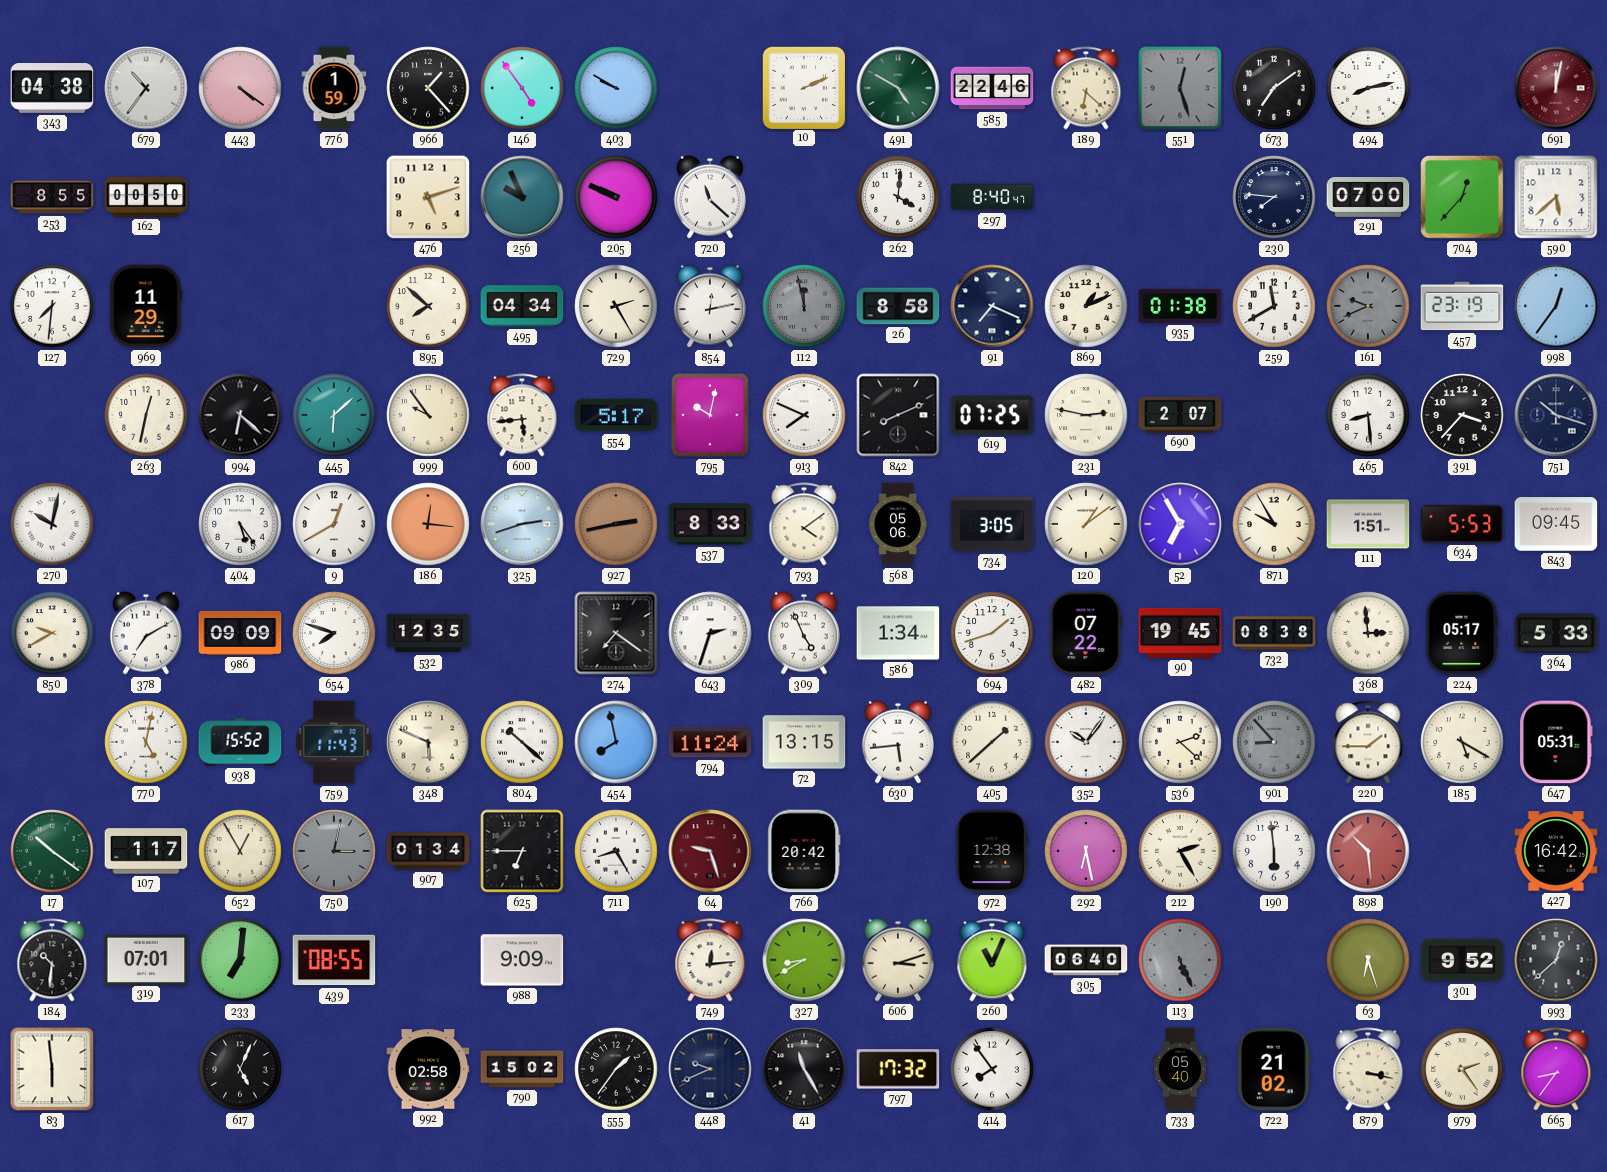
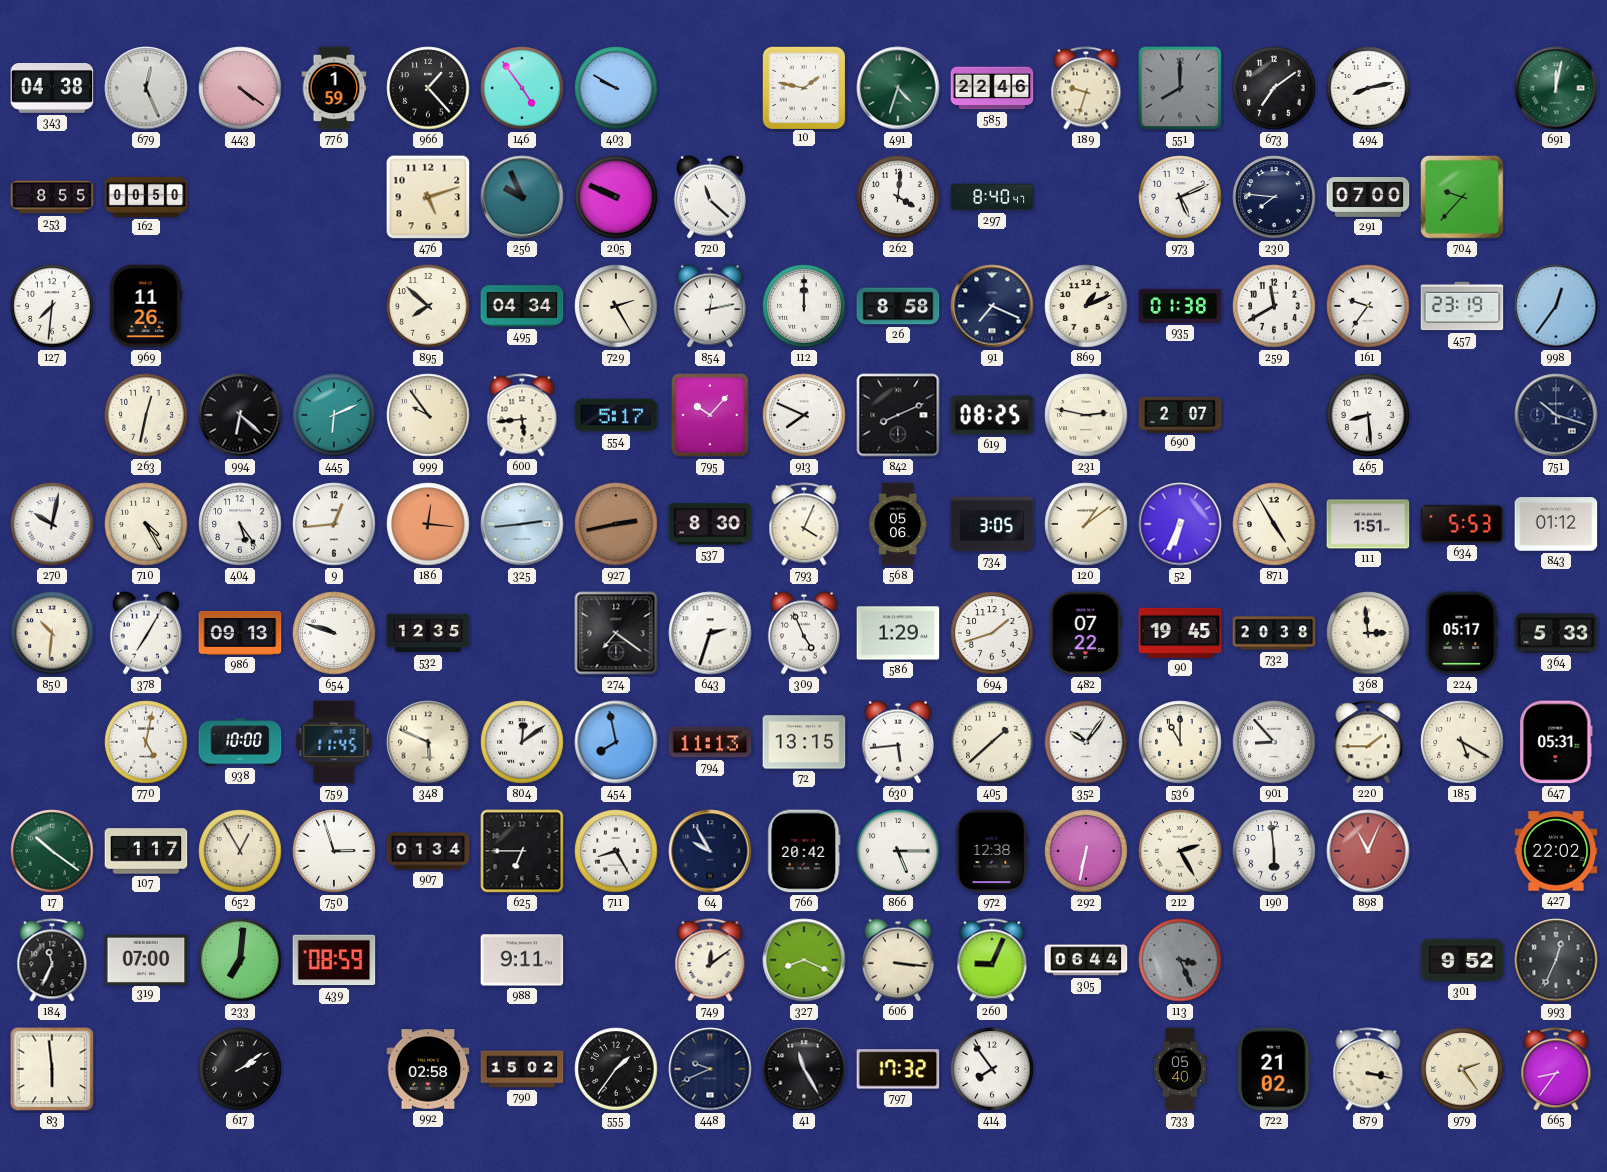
679: 10:36 -> 12:26 (146, 88)
10: 2:11 -> 1:47 (803, 87)
491: 4:50 -> 4:33 (898, 88)
189: 6:22 -> 9:33 (1086, 88)
551: 12:27 -> 8:00 (1180, 88)
691 dial: burgundy -> green (1556, 88)
973: none -> 5:11 (1180, 197)
704: 12:37 -> 9:37 (1463, 198)
590: 5:38 -> none (1556, 197)
969: 11:29 -> 11:26 (146, 306)
112: 11:58 -> 12:00 (804, 306)
112 dial: grey -> white (804, 306)
161: 9:41 -> 9:36 (1368, 306)
161 dial: grey -> white (1368, 306)
445: 6:08 -> 6:11 (334, 415)
795: 10:02 -> 10:07 (710, 415)
619: 07:25 -> 08:25 (992, 415)
391: 3:37 -> none (1462, 415)
710: none -> 4:25 (146, 524)
9: 12:40 -> 12:44 (334, 524)
325: 2:42 -> 2:44 (522, 524)
537: 8:33 -> 8:30 (710, 524)
793: 4:09 -> 4:04 (804, 524)
52: 6:55 -> 6:34 (1180, 524)
871: 9:55 -> 4:55 (1274, 524)
843: 09:45 -> 01:12 (1556, 524)
850: 9:40 -> 10:31 (52, 633)
378: 7:10 -> 7:05 (146, 633)
986: 09:09 -> 09:13 (240, 633)
654: 7:48 -> 9:48 (334, 633)
586: 1:34 -> 1:29 (898, 633)
732: 08:38 -> 20:38 (1274, 633)
938: 15:52 -> 10:00 (240, 742)
759: 11:43 -> 11:45 (334, 742)
804: 10:22 -> 12:09 (522, 742)
794: 11:24 -> 11:13 (710, 742)
536: 2:22 -> 11:00 (1180, 742)
901 dial: grey -> white (1274, 742)
750: 3:02 -> 2:57 (334, 851)
750 dial: grey -> white (334, 851)
64: 9:27 -> 9:55 (710, 851)
64 dial: burgundy -> navy (710, 851)
866: none -> 5:15 (898, 851)
292: 6:28 -> 6:32 (1086, 851)
898: 10:29 -> 11:04 (1368, 851)
427: 16:42 -> 22:02 (1556, 851)
184: 10:31 -> 11:34 (52, 960)
319: 07:01 -> 07:00 (146, 959)
439: 08:55 -> 08:59 (334, 960)
988: 9:09 -> 9:11 (522, 960)
749: 12:14 -> 12:09 (710, 960)
327: 8:40 -> 8:19 (804, 960)
606: 3:12 -> 3:16 (898, 960)
260: 11:04 -> 9:04 (992, 960)
305: 06:40 -> 06:44 (1086, 960)
113: 5:26 -> 3:26 (1180, 960)
63: 6:27 -> none (1368, 960)
993: 12:38 -> 12:34 (1556, 960)
617: 5:04 -> 2:09 (240, 1069)
